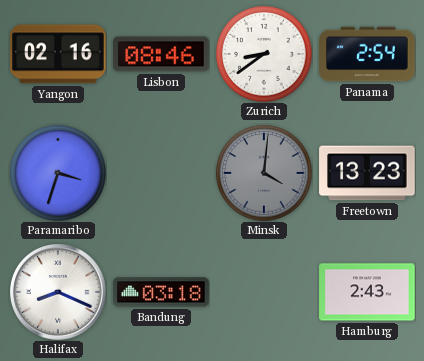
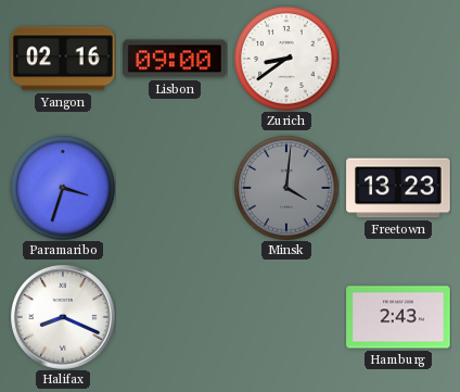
Lisbon: 08:46 -> 09:00 (175, 59)
Panama: 2:54 -> none (367, 54)
Bandung: 03:18 -> none (161, 292)
